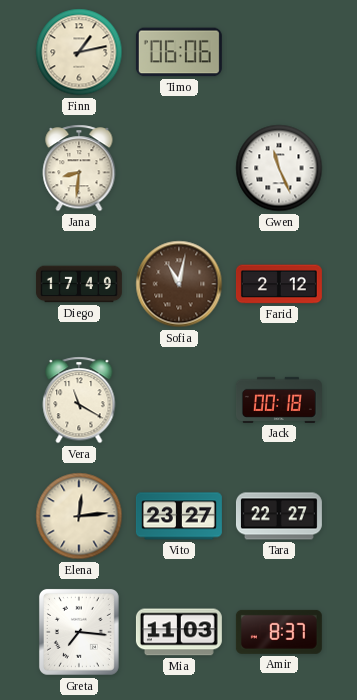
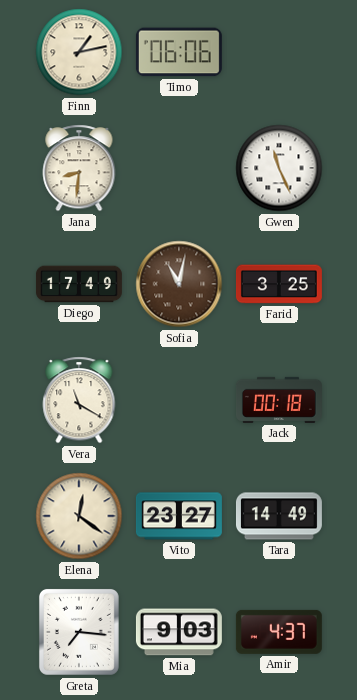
Farid: 2:12 -> 3:25 (279, 284)
Elena: 12:14 -> 12:21 (79, 516)
Tara: 22:27 -> 14:49 (279, 516)
Mia: 11:03 -> 9:03 (179, 632)
Amir: 8:37 -> 4:37 (279, 632)
